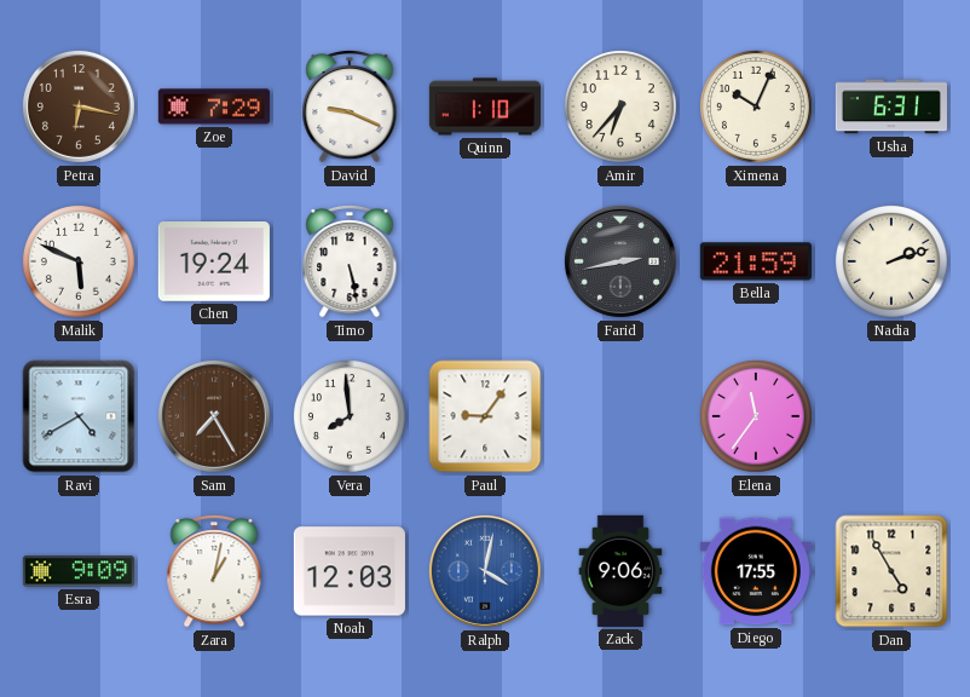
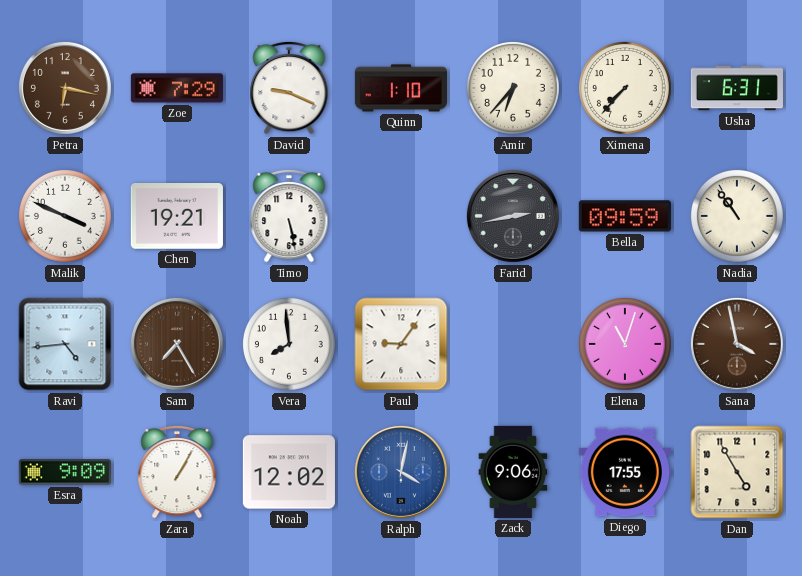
Ximena: 10:04 -> 7:37 (625, 88)
Malik: 5:49 -> 3:49 (65, 216)
Chen: 19:24 -> 19:21 (177, 217)
Bella: 21:59 -> 09:59 (625, 216)
Nadia: 2:12 -> 10:54 (737, 216)
Ravi: 4:40 -> 4:44 (65, 344)
Elena: 11:36 -> 11:03 (625, 344)
Sana: none -> 3:58 (737, 344)
Zara: 1:02 -> 1:05 (177, 472)
Noah: 12:03 -> 12:02 (289, 472)
